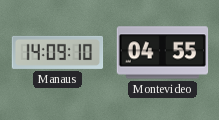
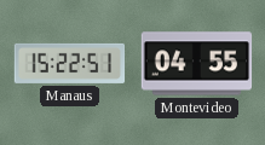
Manaus: 14:09 -> 15:22 (70, 63)
